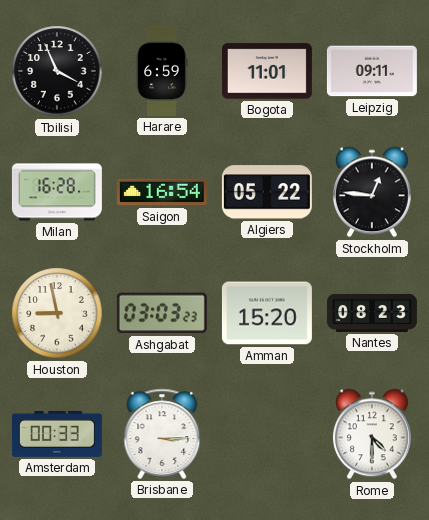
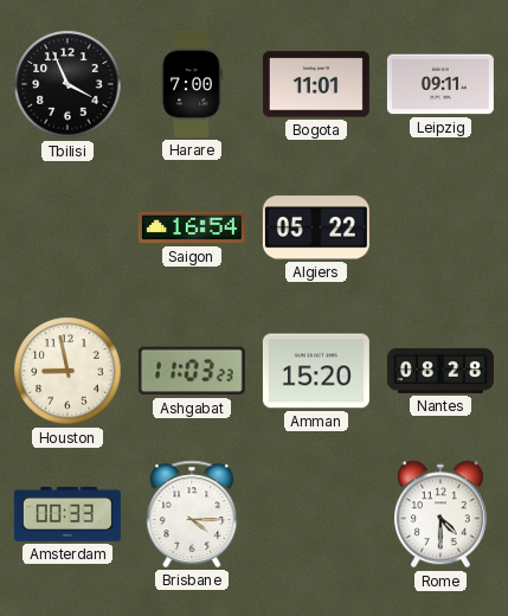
Harare: 6:59 -> 7:00 (192, 84)
Milan: 16:28 -> none (57, 192)
Stockholm: 12:46 -> none (372, 192)
Ashgabat: 03:03 -> 11:03 (192, 371)
Nantes: 08:23 -> 08:28 (441, 371)
Brisbane: 3:15 -> 4:15 (192, 514)
